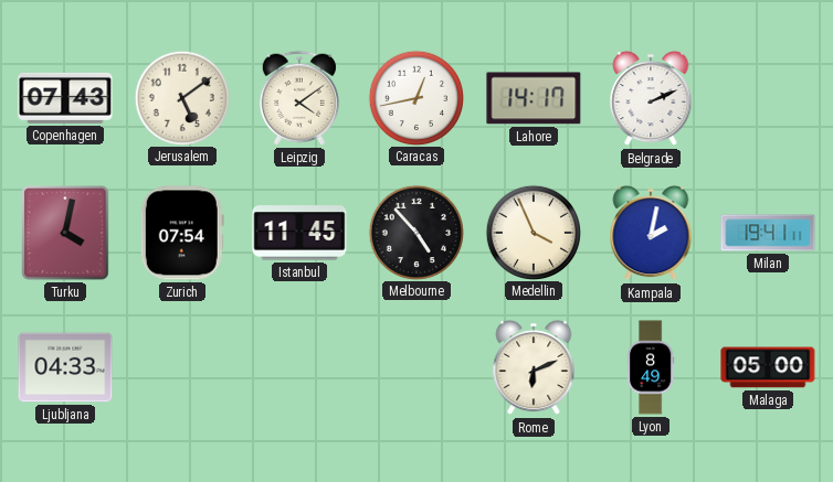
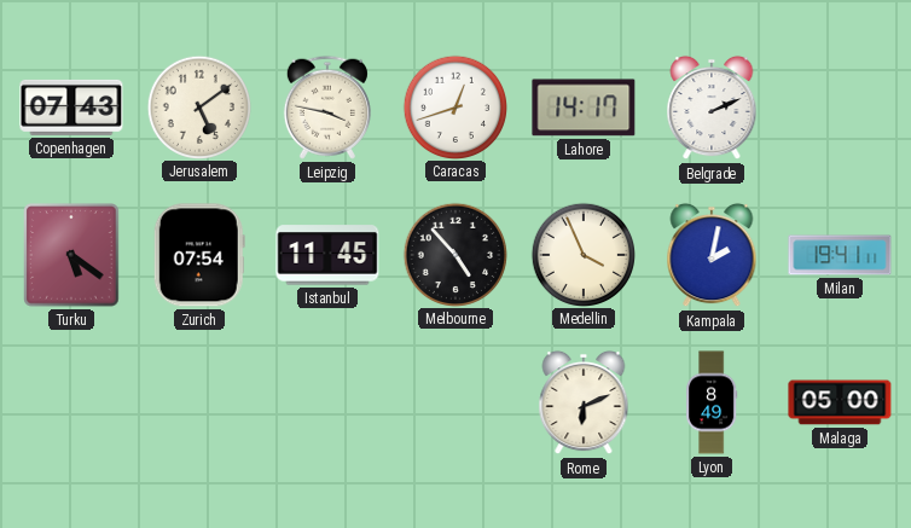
Leipzig: 4:09 -> 3:47 (327, 108)
Caracas: 12:43 -> 12:42 (454, 106)
Turku: 4:02 -> 5:21 (71, 255)
Ljubljana: 04:33 -> none (65, 367)
